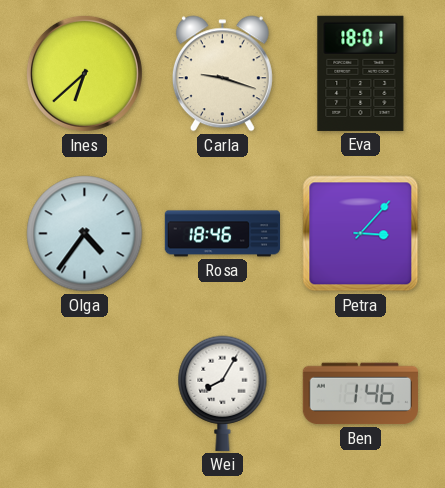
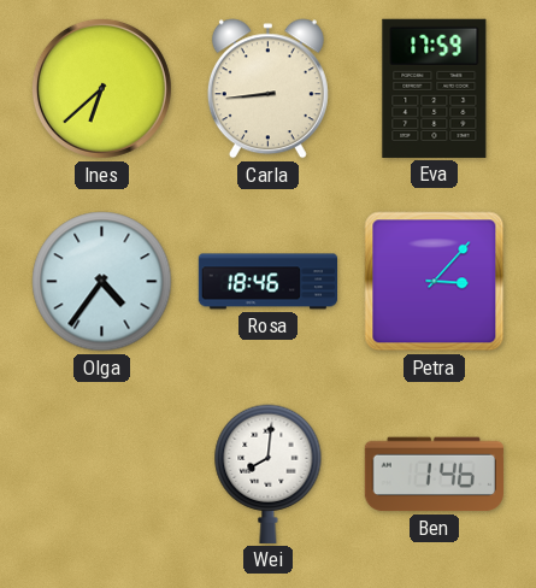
Carla: 9:18 -> 8:44 (267, 89)
Eva: 18:01 -> 17:59 (435, 88)
Wei: 8:05 -> 8:01 (269, 474)
